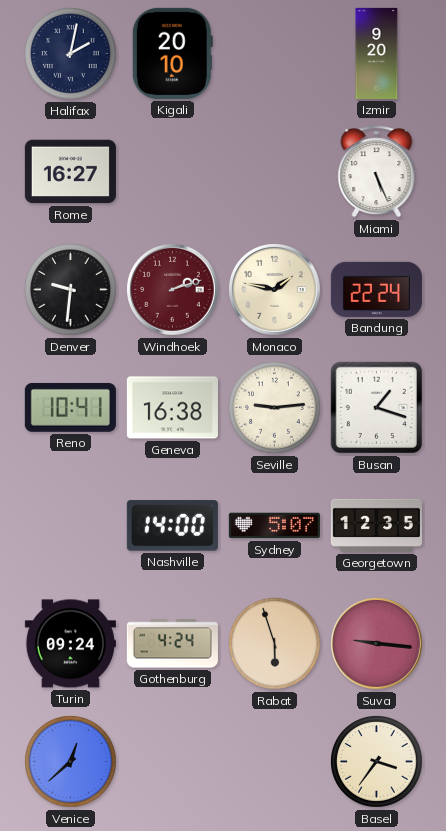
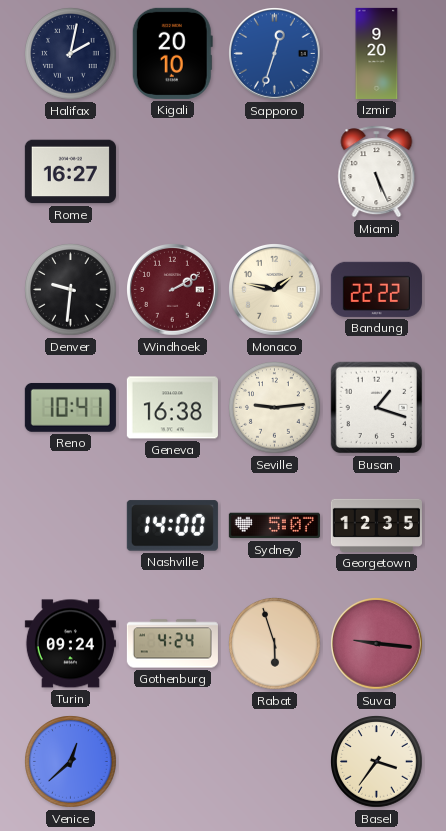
Sapporo: none -> 12:33 (275, 54)
Windhoek: 2:12 -> 2:10 (173, 290)
Bandung: 22:24 -> 22:22 (376, 289)
